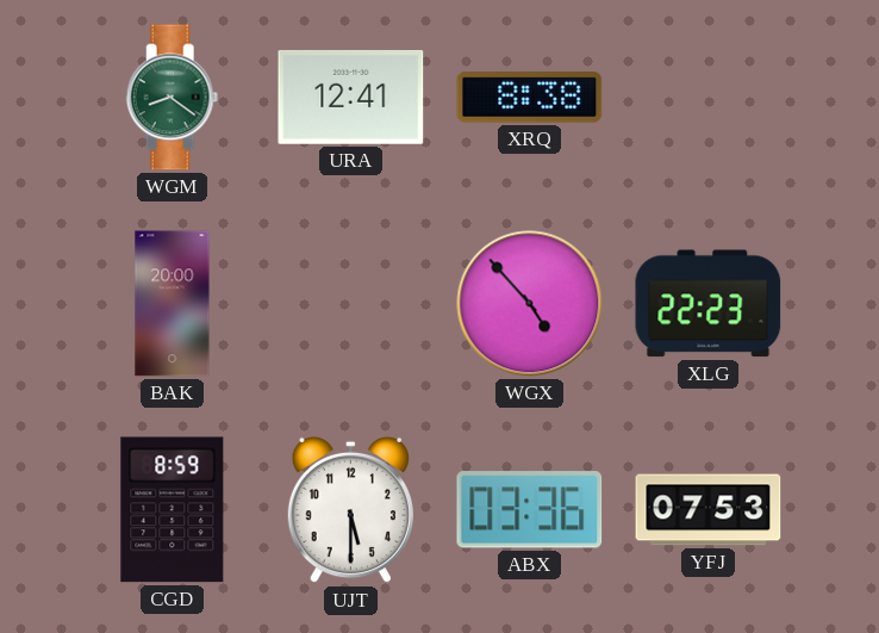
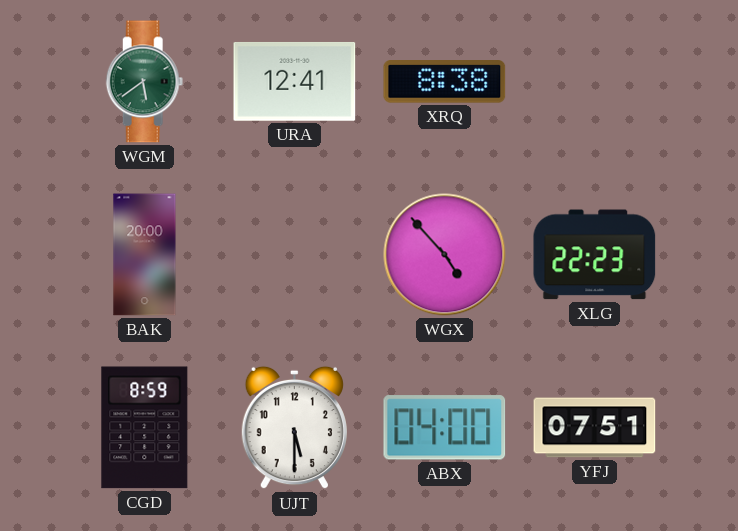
WGM: 8:21 -> 5:39 (145, 82)
ABX: 03:36 -> 04:00 (445, 428)
YFJ: 07:53 -> 07:51 (595, 428)
